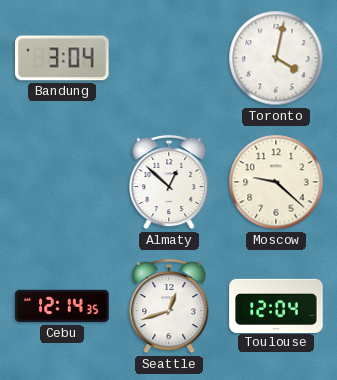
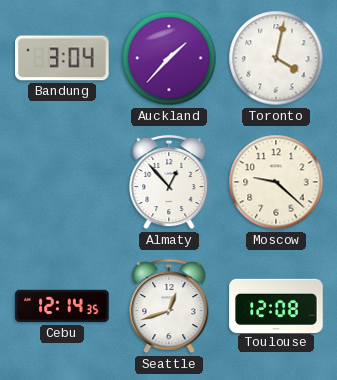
Auckland: none -> 1:37 (169, 58)
Almaty: 12:52 -> 12:53 (169, 182)
Toulouse: 12:04 -> 12:08 (276, 305)
